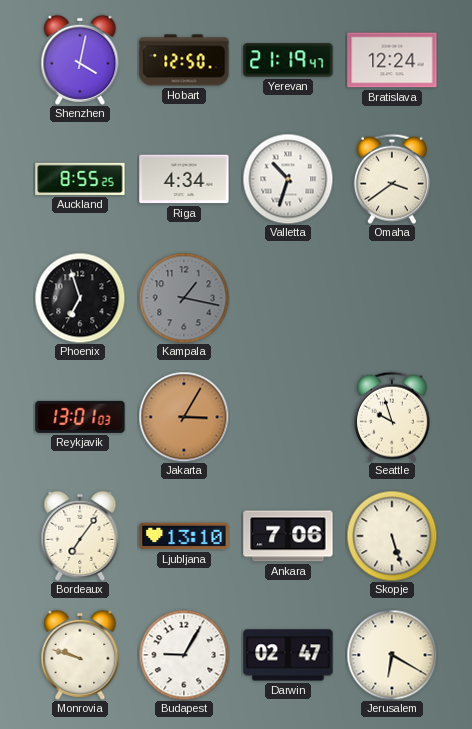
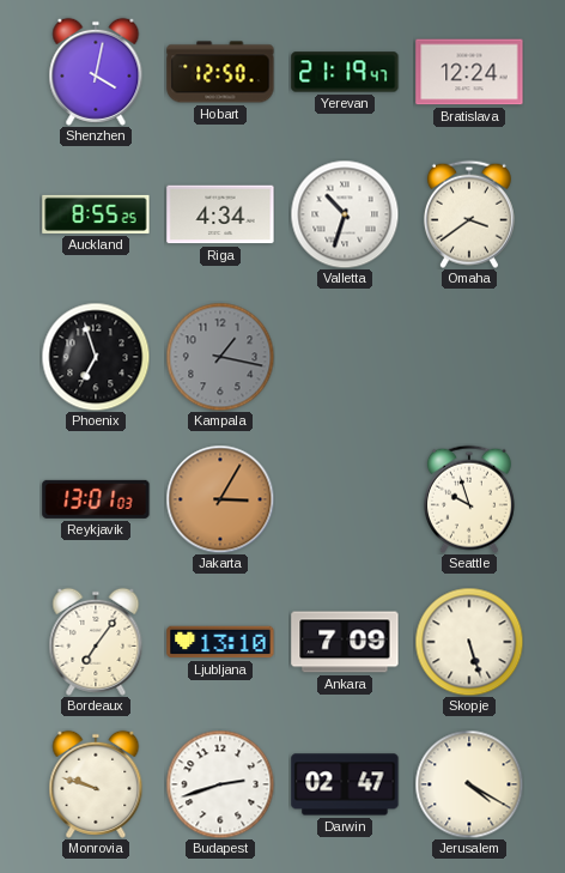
Ankara: 7:06 -> 7:09 (345, 642)
Budapest: 9:05 -> 2:42 (220, 784)
Jerusalem: 6:20 -> 4:20 (469, 784)
